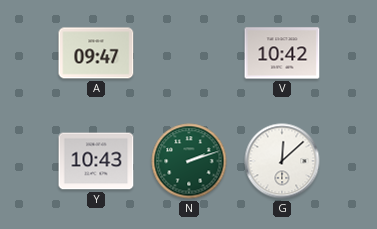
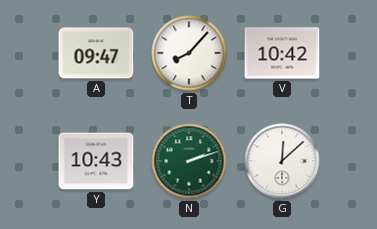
T: none -> 8:07 (189, 53)
